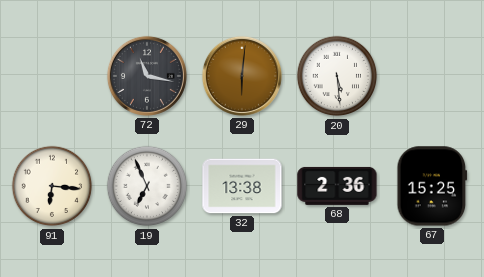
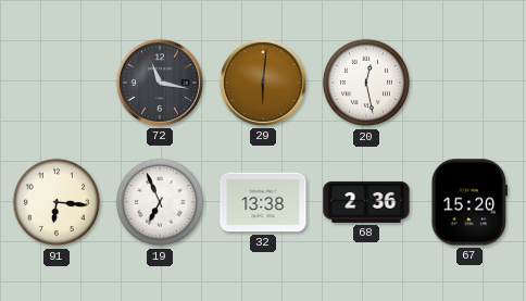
20: 5:29 -> 12:28 (366, 83)
67: 15:25 -> 15:20 (469, 202)
